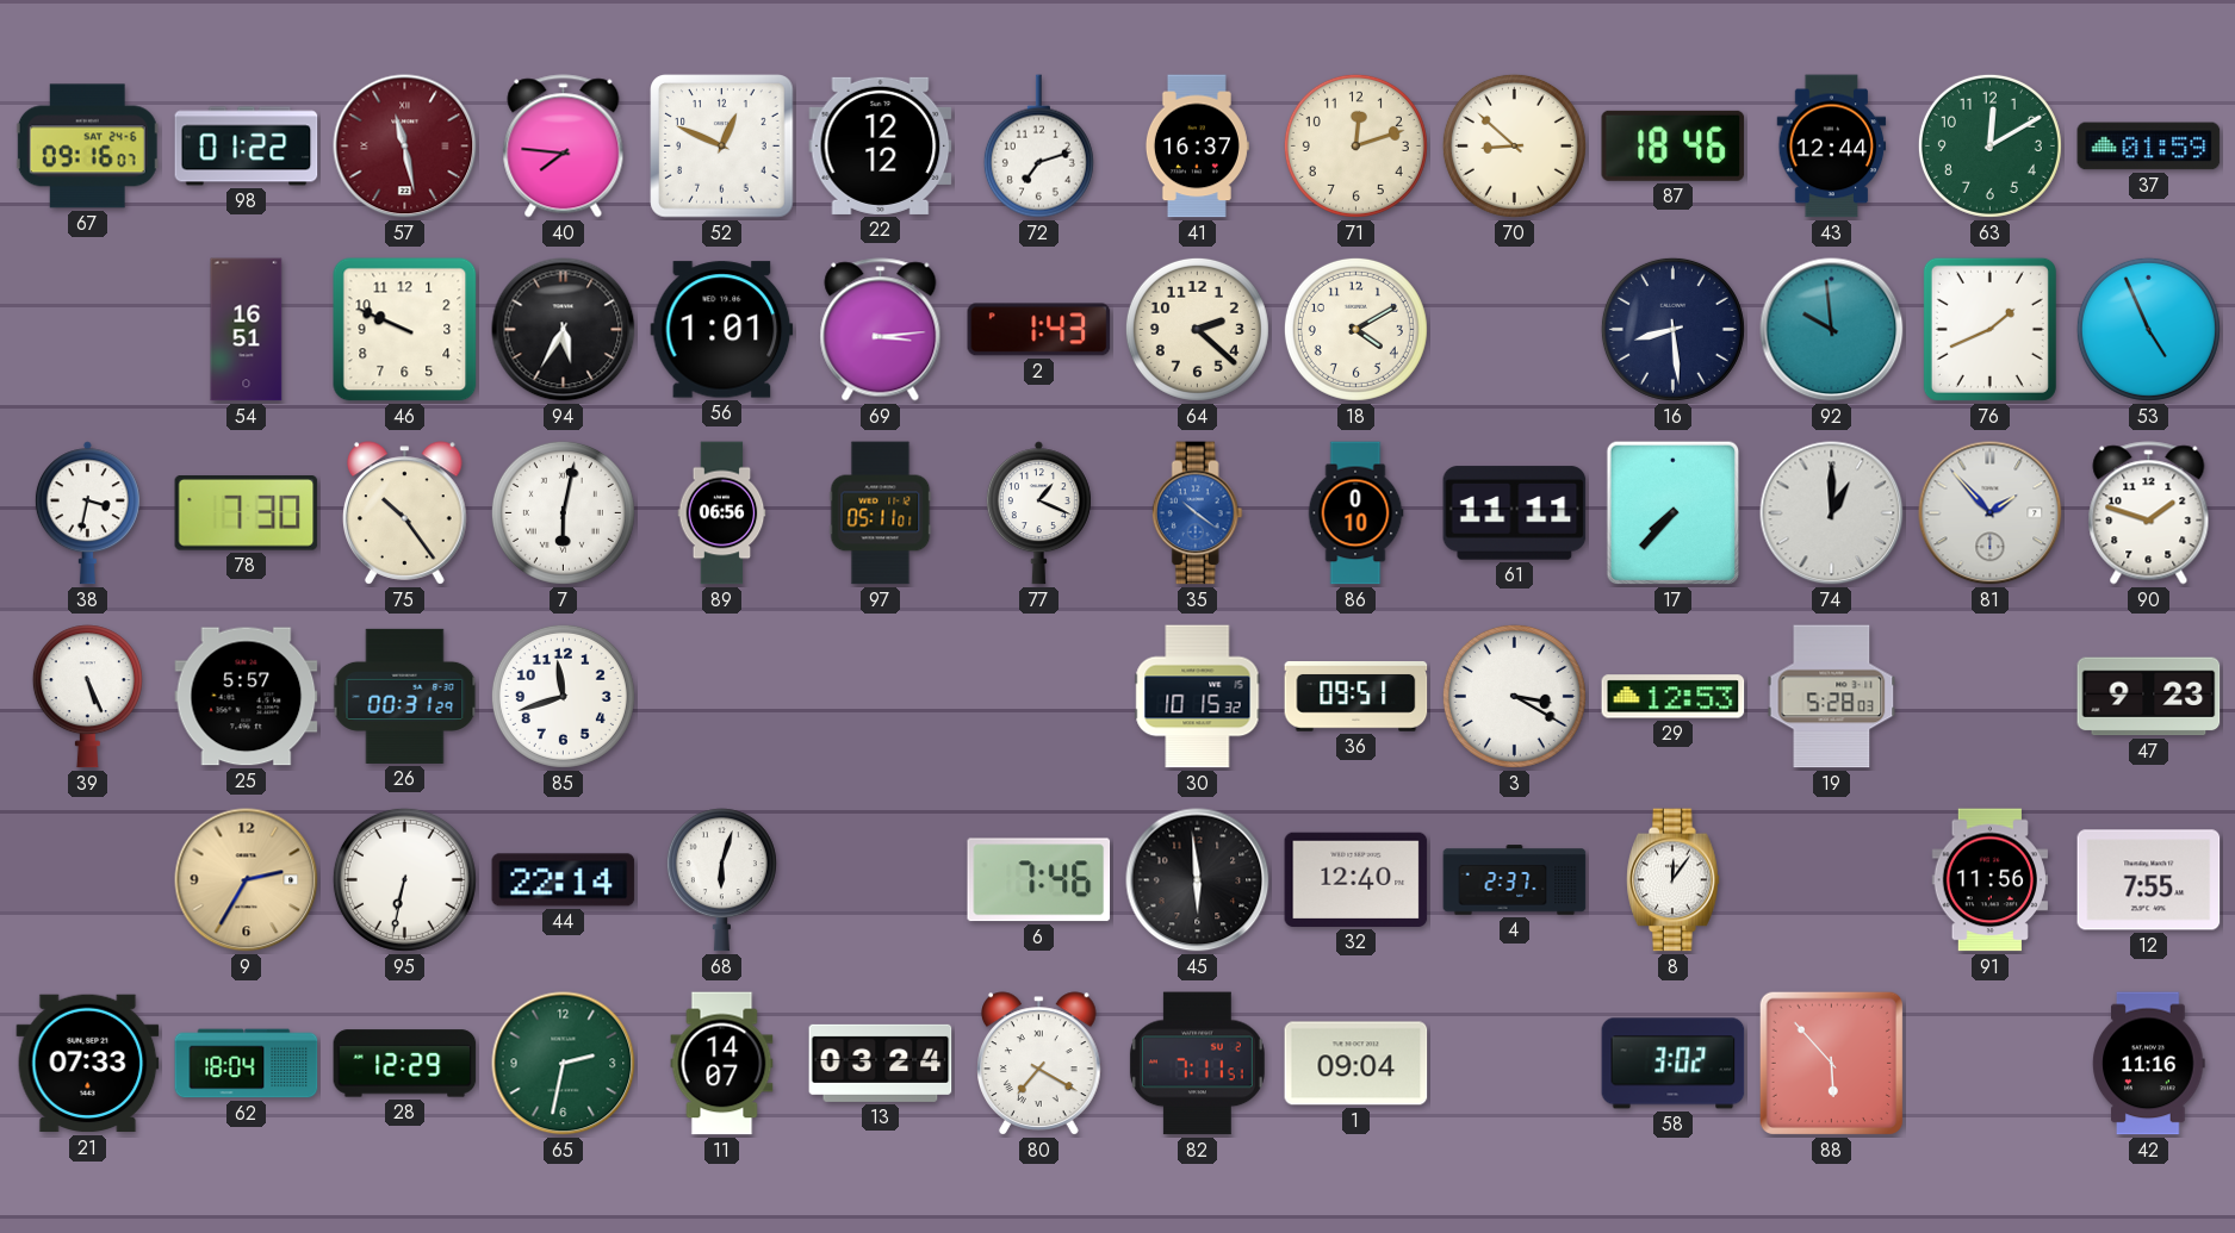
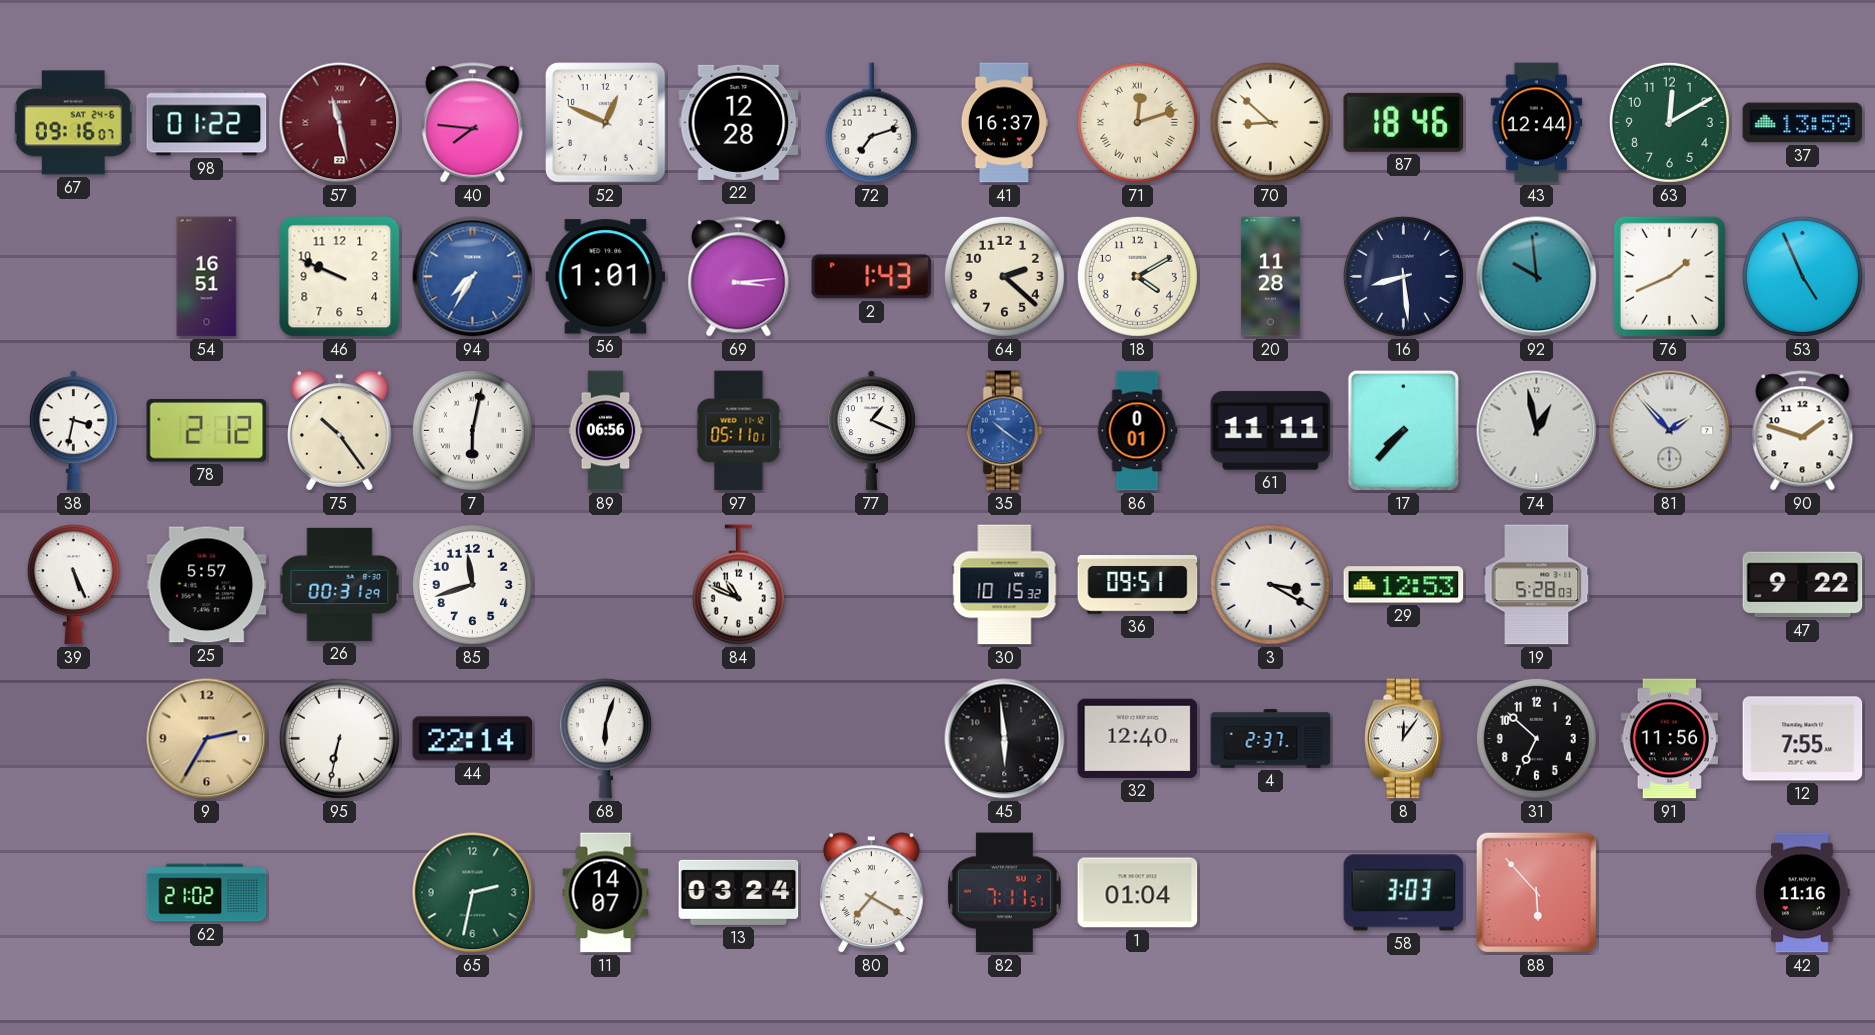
22: 12:12 -> 12:28 (739, 122)
71 numerals: Arabic -> Roman (1137, 122)
37: 01:59 -> 13:59 (1803, 123)
94: 5:35 -> 7:35 (473, 277)
94 dial: black -> blue (473, 277)
20: none -> 11:28 (1271, 277)
78: 7:30 -> 2:12 (207, 431)
86: 0:10 -> 0:01 (1137, 431)
74: 1:00 -> 12:58 (1537, 431)
84: none -> 10:49 (738, 585)
47: 9:23 -> 9:22 (1803, 585)
6: 7:46 -> none (1038, 880)
31: none -> 6:52 (1536, 738)
21: 07:33 -> none (88, 1064)
62: 18:04 -> 21:02 (207, 893)
28: 12:29 -> none (405, 1064)
1: 09:04 -> 01:04 (1138, 893)
58: 3:02 -> 3:03 (1404, 893)
